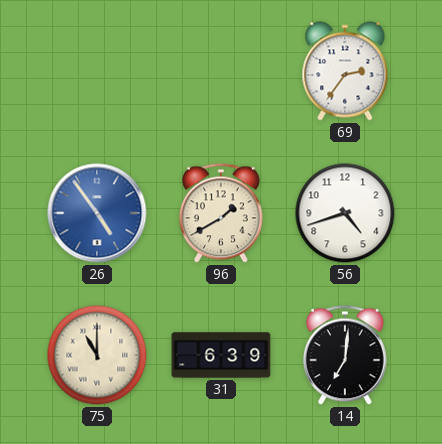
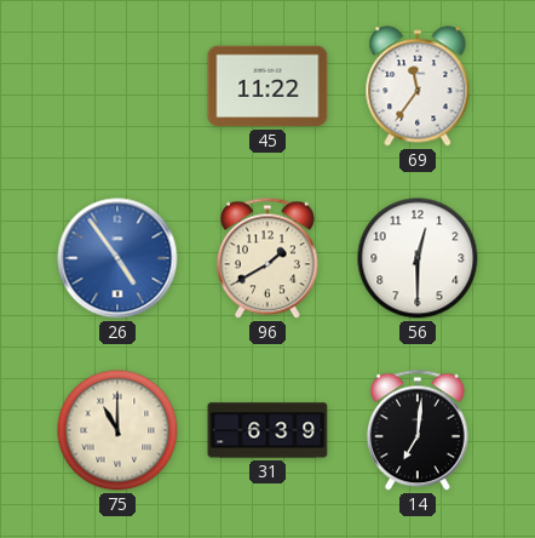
45: none -> 11:22 (267, 86)
69: 2:36 -> 11:36 (418, 86)
56: 4:42 -> 12:30 (418, 258)
